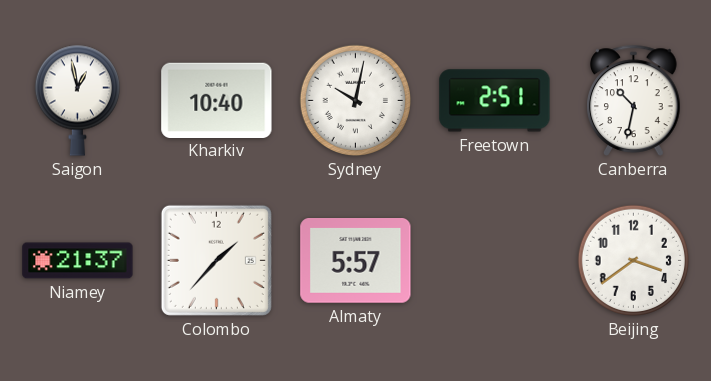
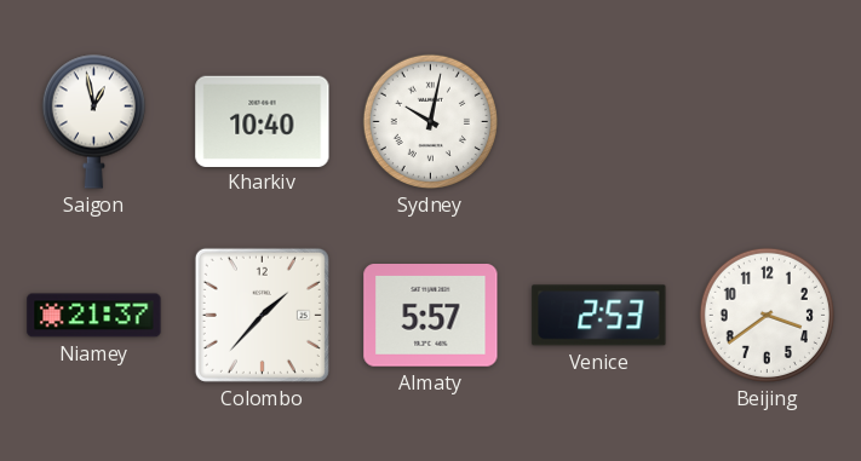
Freetown: 2:51 -> none (495, 101)
Canberra: 10:32 -> none (634, 100)
Venice: none -> 2:53 (599, 316)
